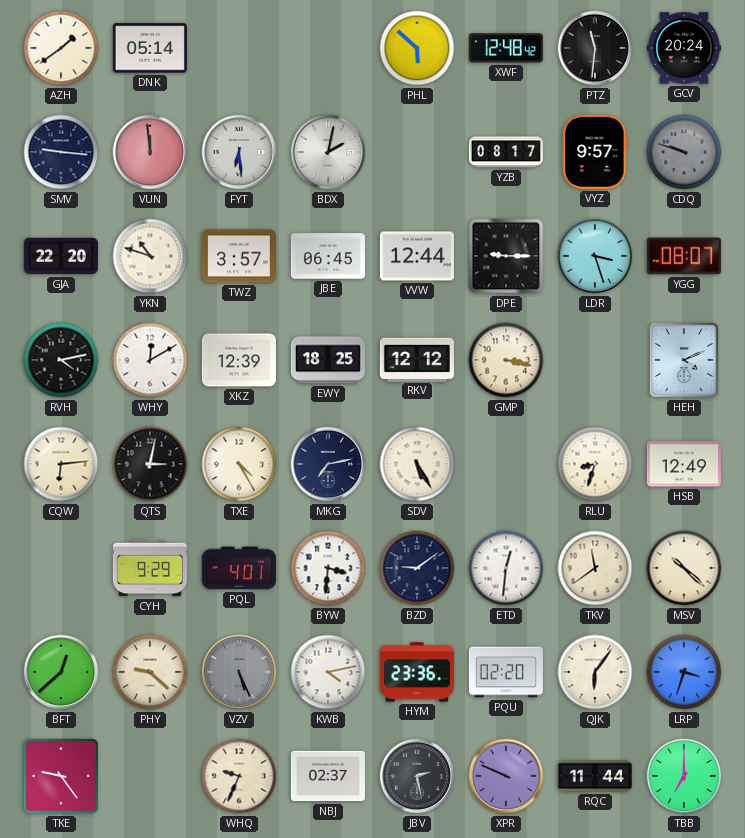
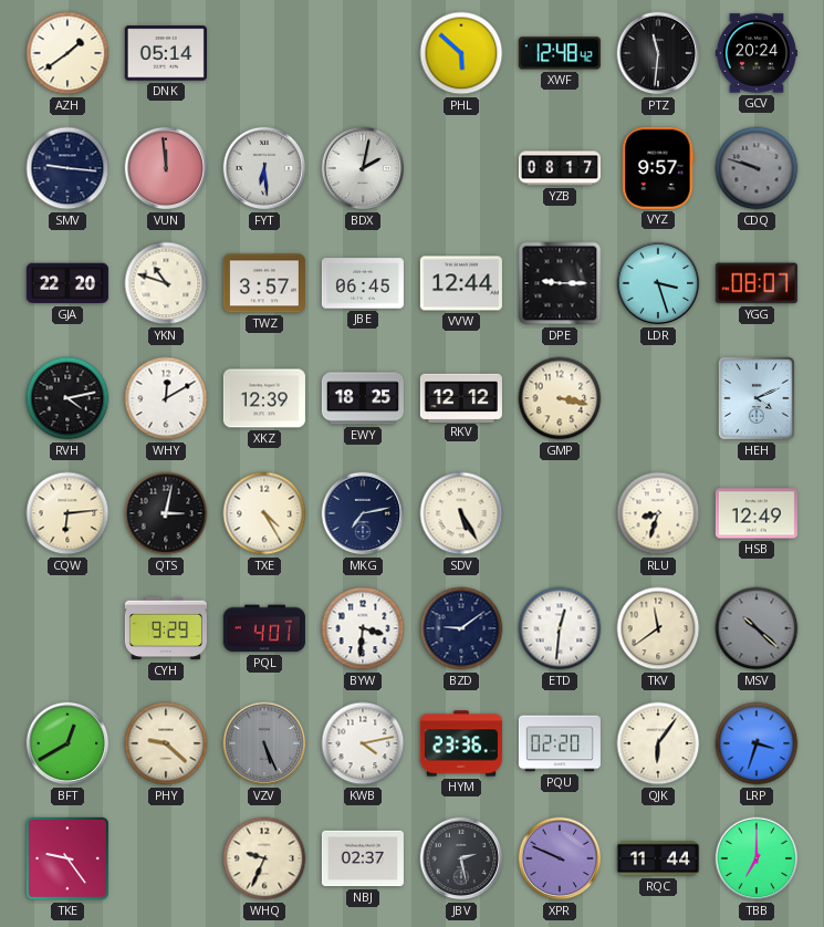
MSV dial: cream -> grey (757, 628)
BFT: 12:38 -> 12:40 (67, 743)
